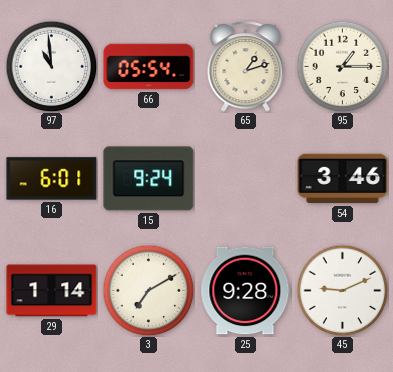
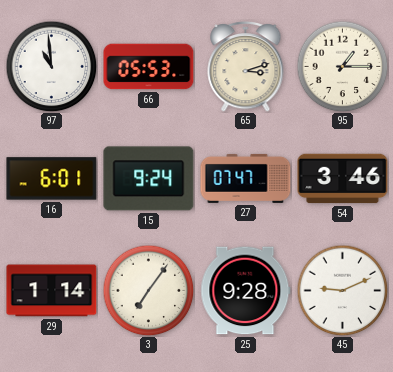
66: 05:54 -> 05:53 (149, 67)
65: 1:12 -> 3:12 (246, 66)
27: none -> 07:47 (246, 178)
3: 7:10 -> 7:06 (148, 290)
